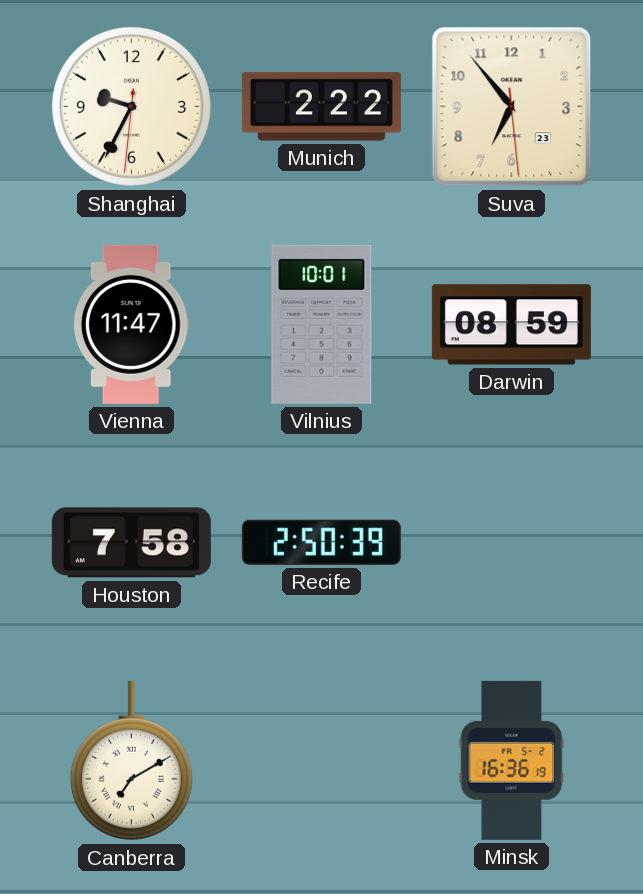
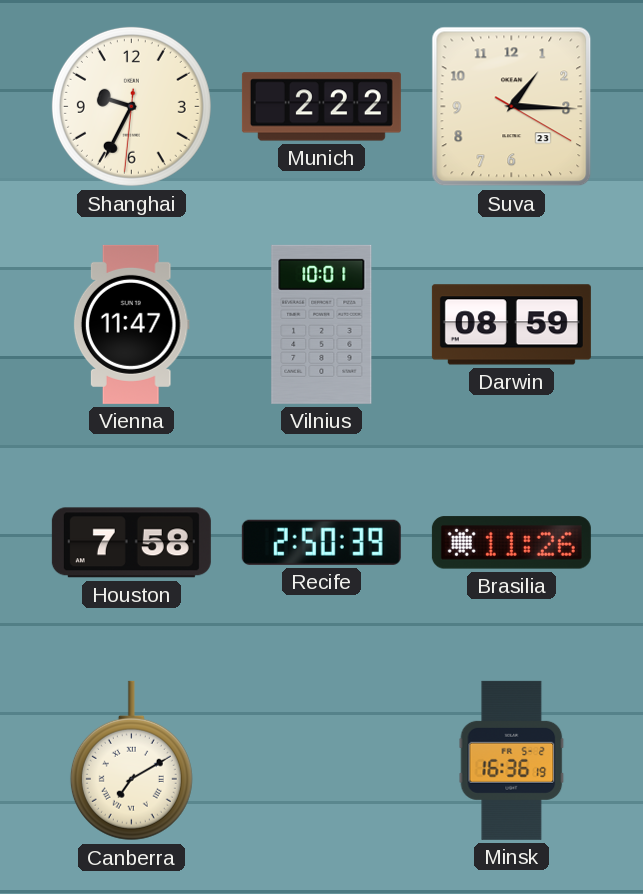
Suva: 6:53 -> 1:15 (512, 107)
Brasilia: none -> 11:26 (511, 543)
